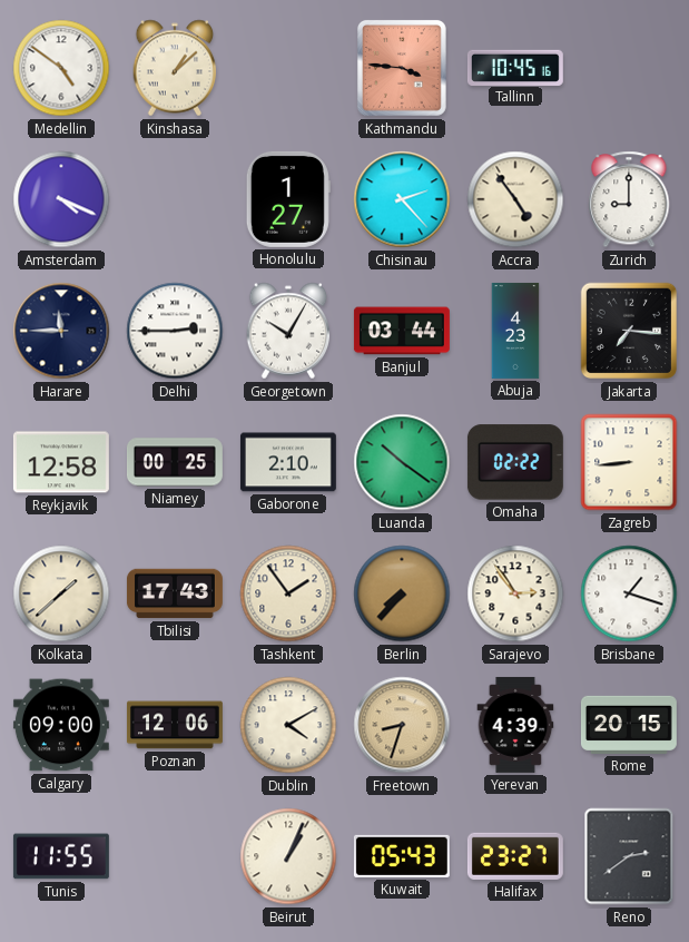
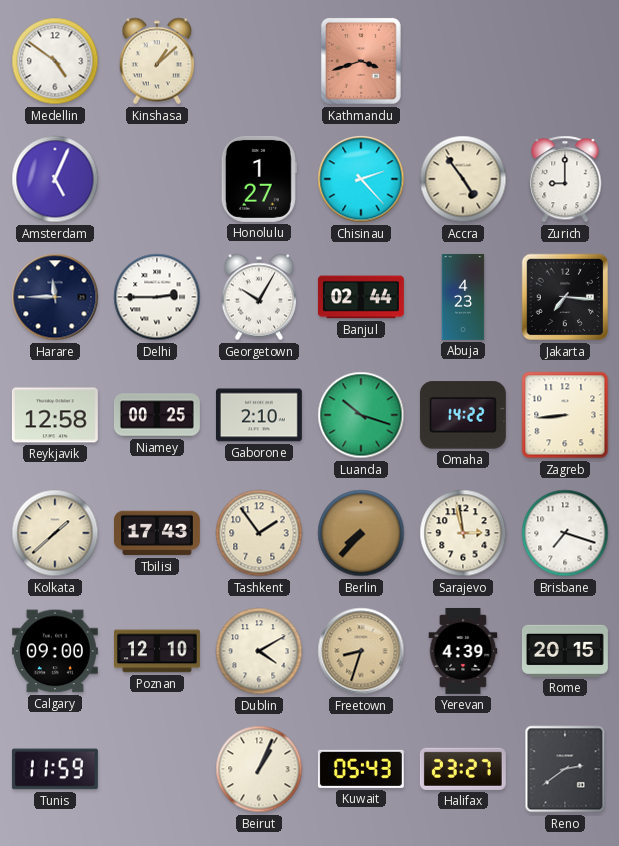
Kathmandu: 3:46 -> 3:42 (361, 61)
Tallinn: 10:45 -> none (515, 67)
Amsterdam: 4:19 -> 5:04 (55, 179)
Banjul: 03:44 -> 02:44 (361, 297)
Luanda: 10:21 -> 10:18 (361, 415)
Omaha: 02:22 -> 14:22 (463, 415)
Sarajevo: 2:54 -> 2:58 (463, 533)
Brisbane: 1:18 -> 7:18 (565, 533)
Poznan: 12:06 -> 12:10 (157, 651)
Tunis: 11:55 -> 11:59 (55, 769)
